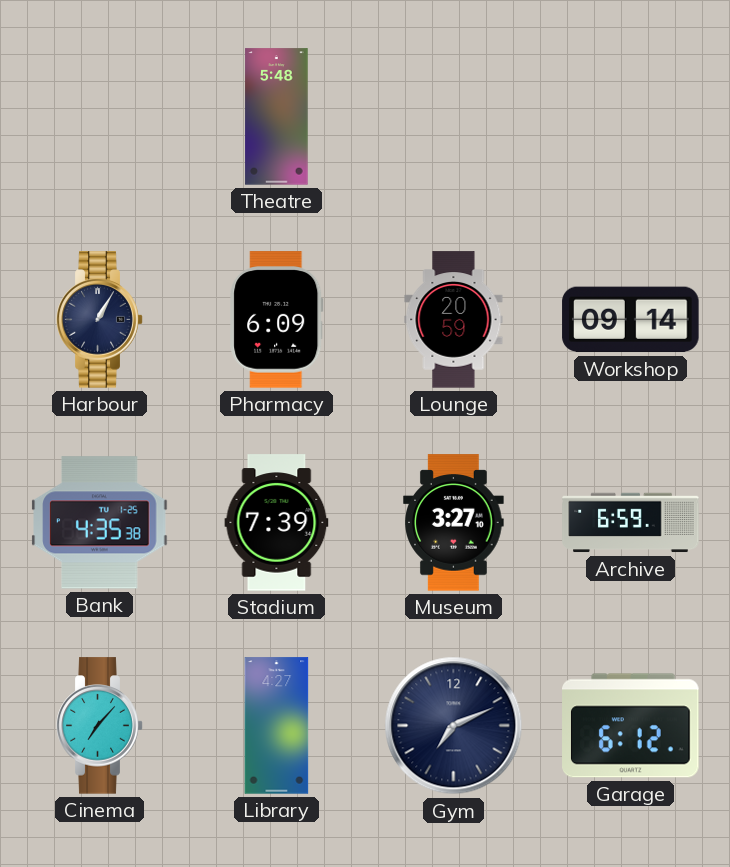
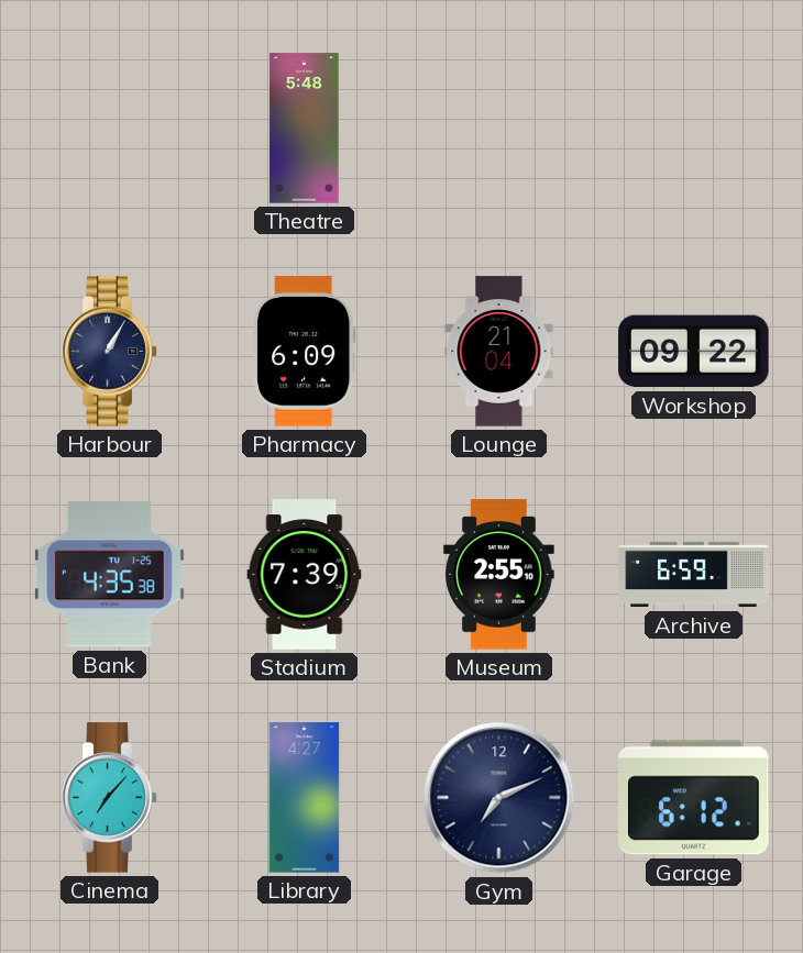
Lounge: 20:59 -> 21:04 (499, 352)
Workshop: 09:14 -> 09:22 (694, 352)
Museum: 3:27 -> 2:55 (499, 575)
